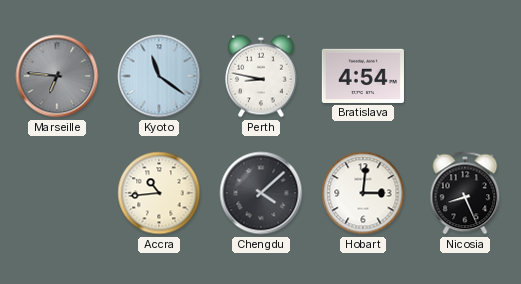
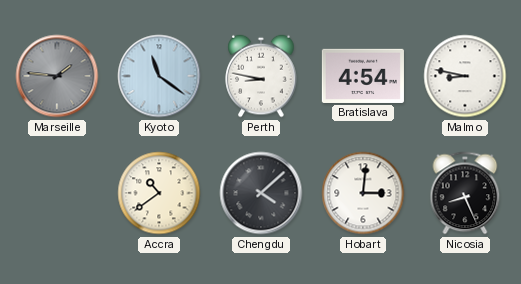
Marseille: 6:46 -> 1:46 (57, 76)
Malmo: none -> 8:47 (465, 76)
Accra: 10:44 -> 10:39 (159, 193)
